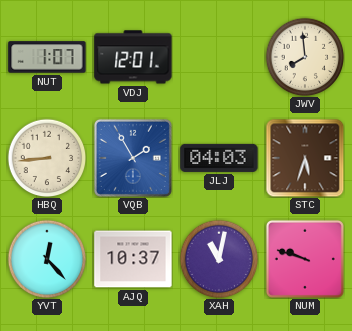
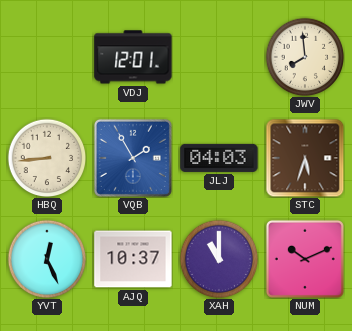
NUT: 1:07 -> none (47, 57)
YVT: 12:23 -> 12:26 (47, 259)
XAH: 11:02 -> 11:00 (219, 259)
NUM: 9:48 -> 10:11 (305, 259)
